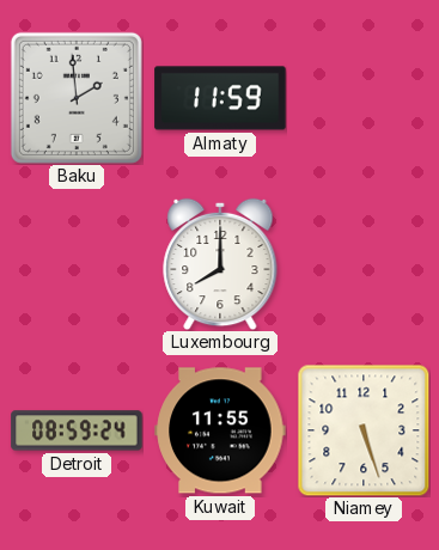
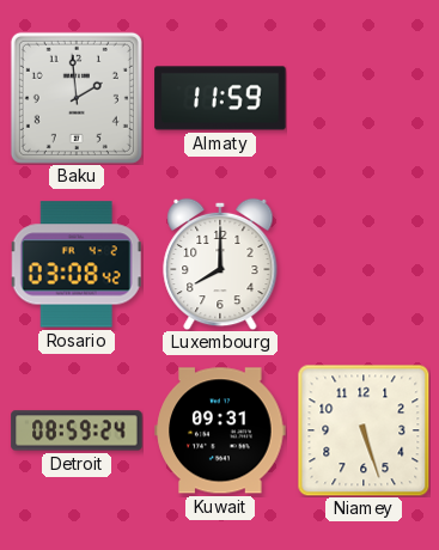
Rosario: none -> 03:08 (77, 264)
Kuwait: 11:55 -> 09:31 (220, 430)
